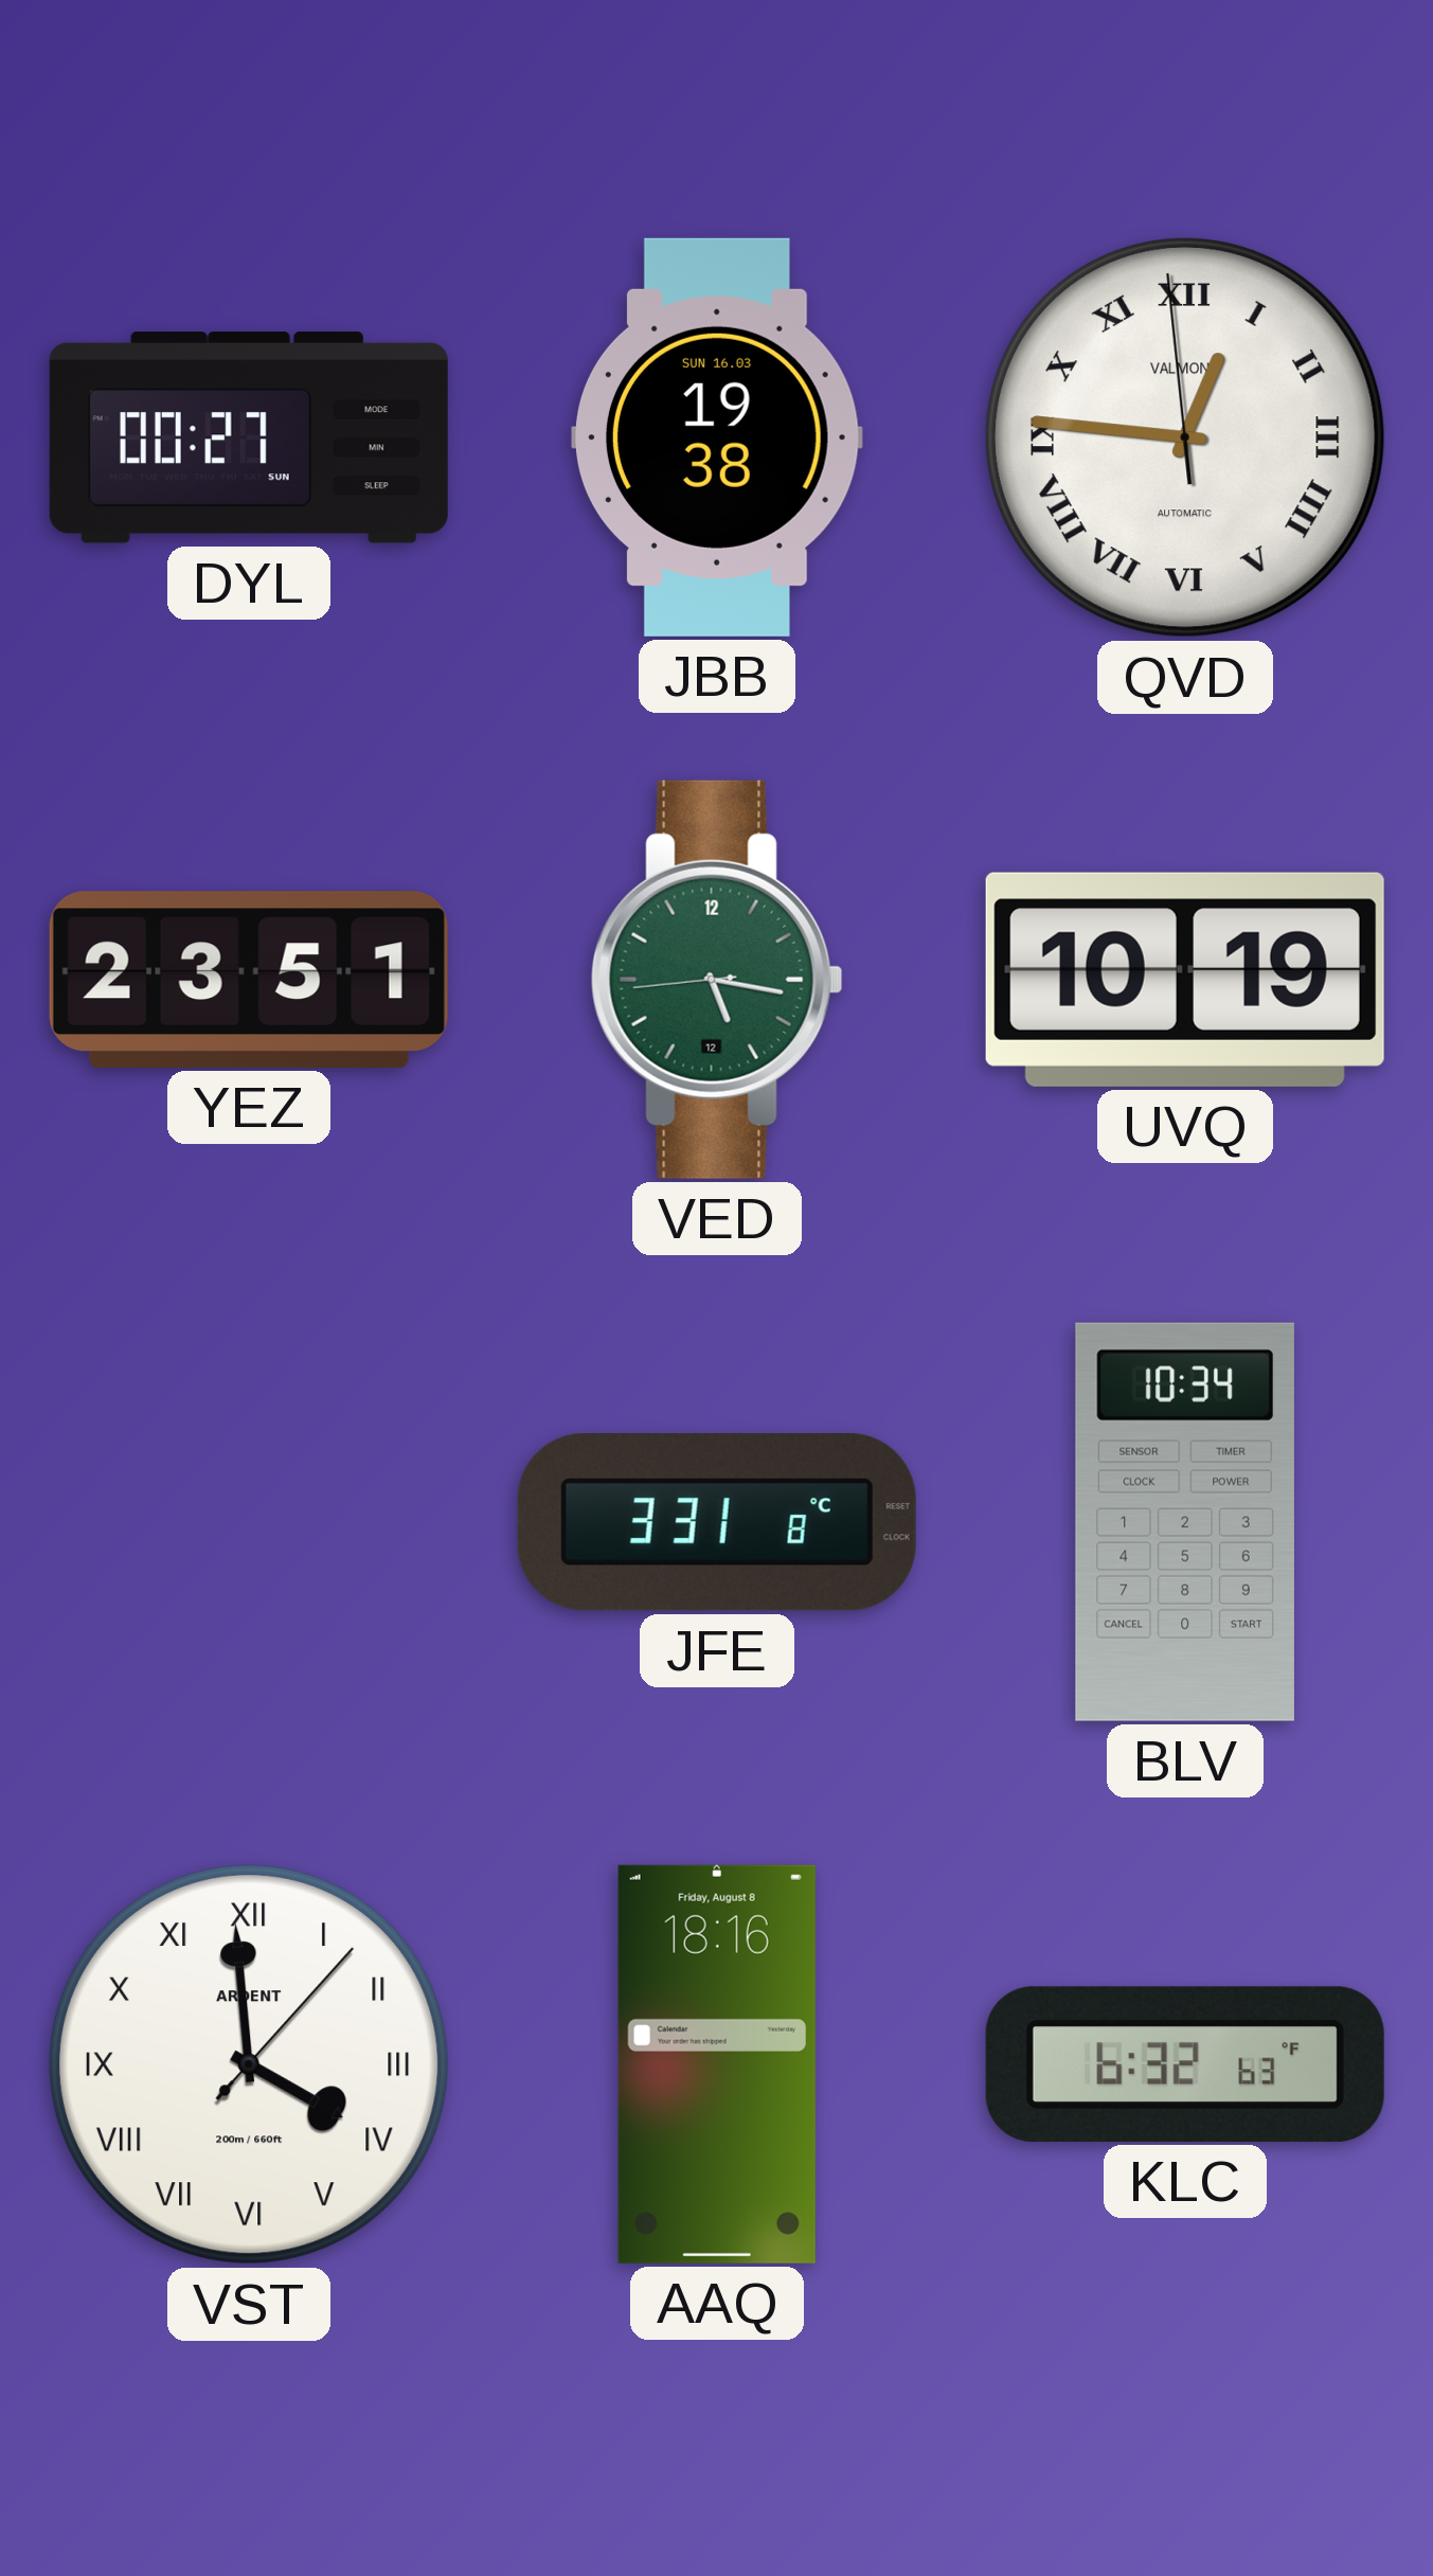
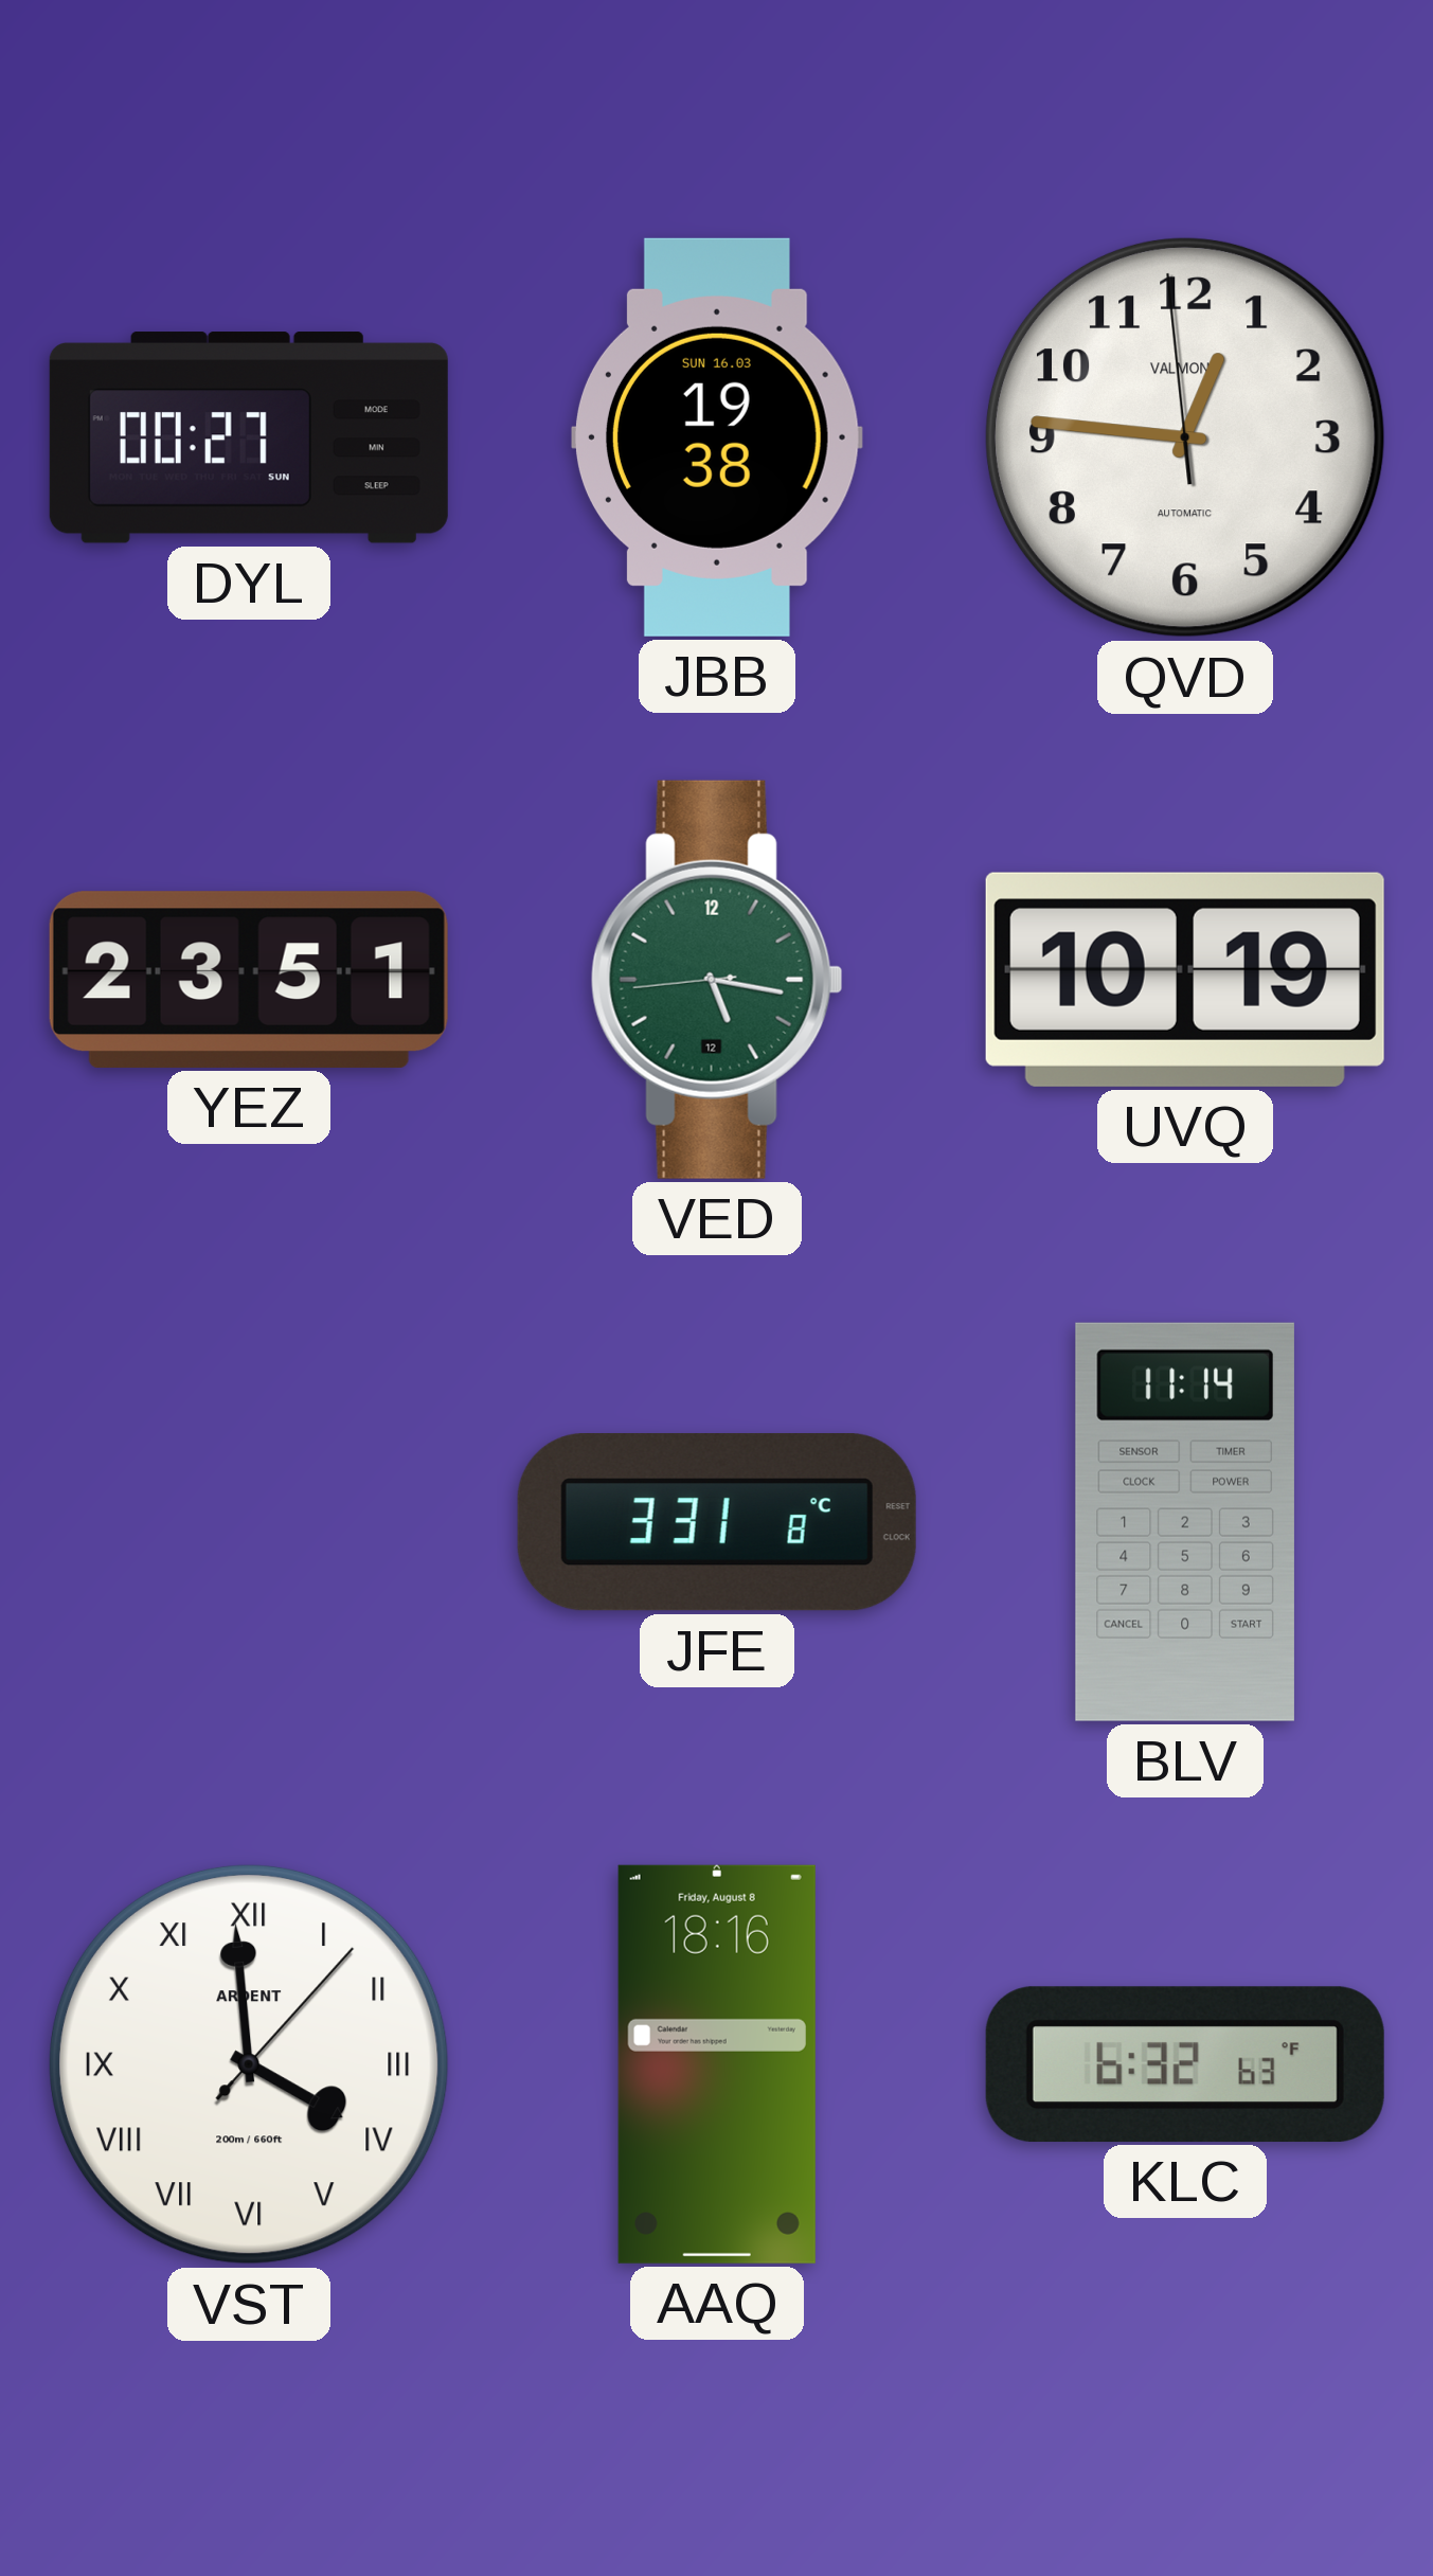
QVD numerals: Roman -> Arabic (1185, 437)
BLV: 10:34 -> 11:14 (1185, 1522)
